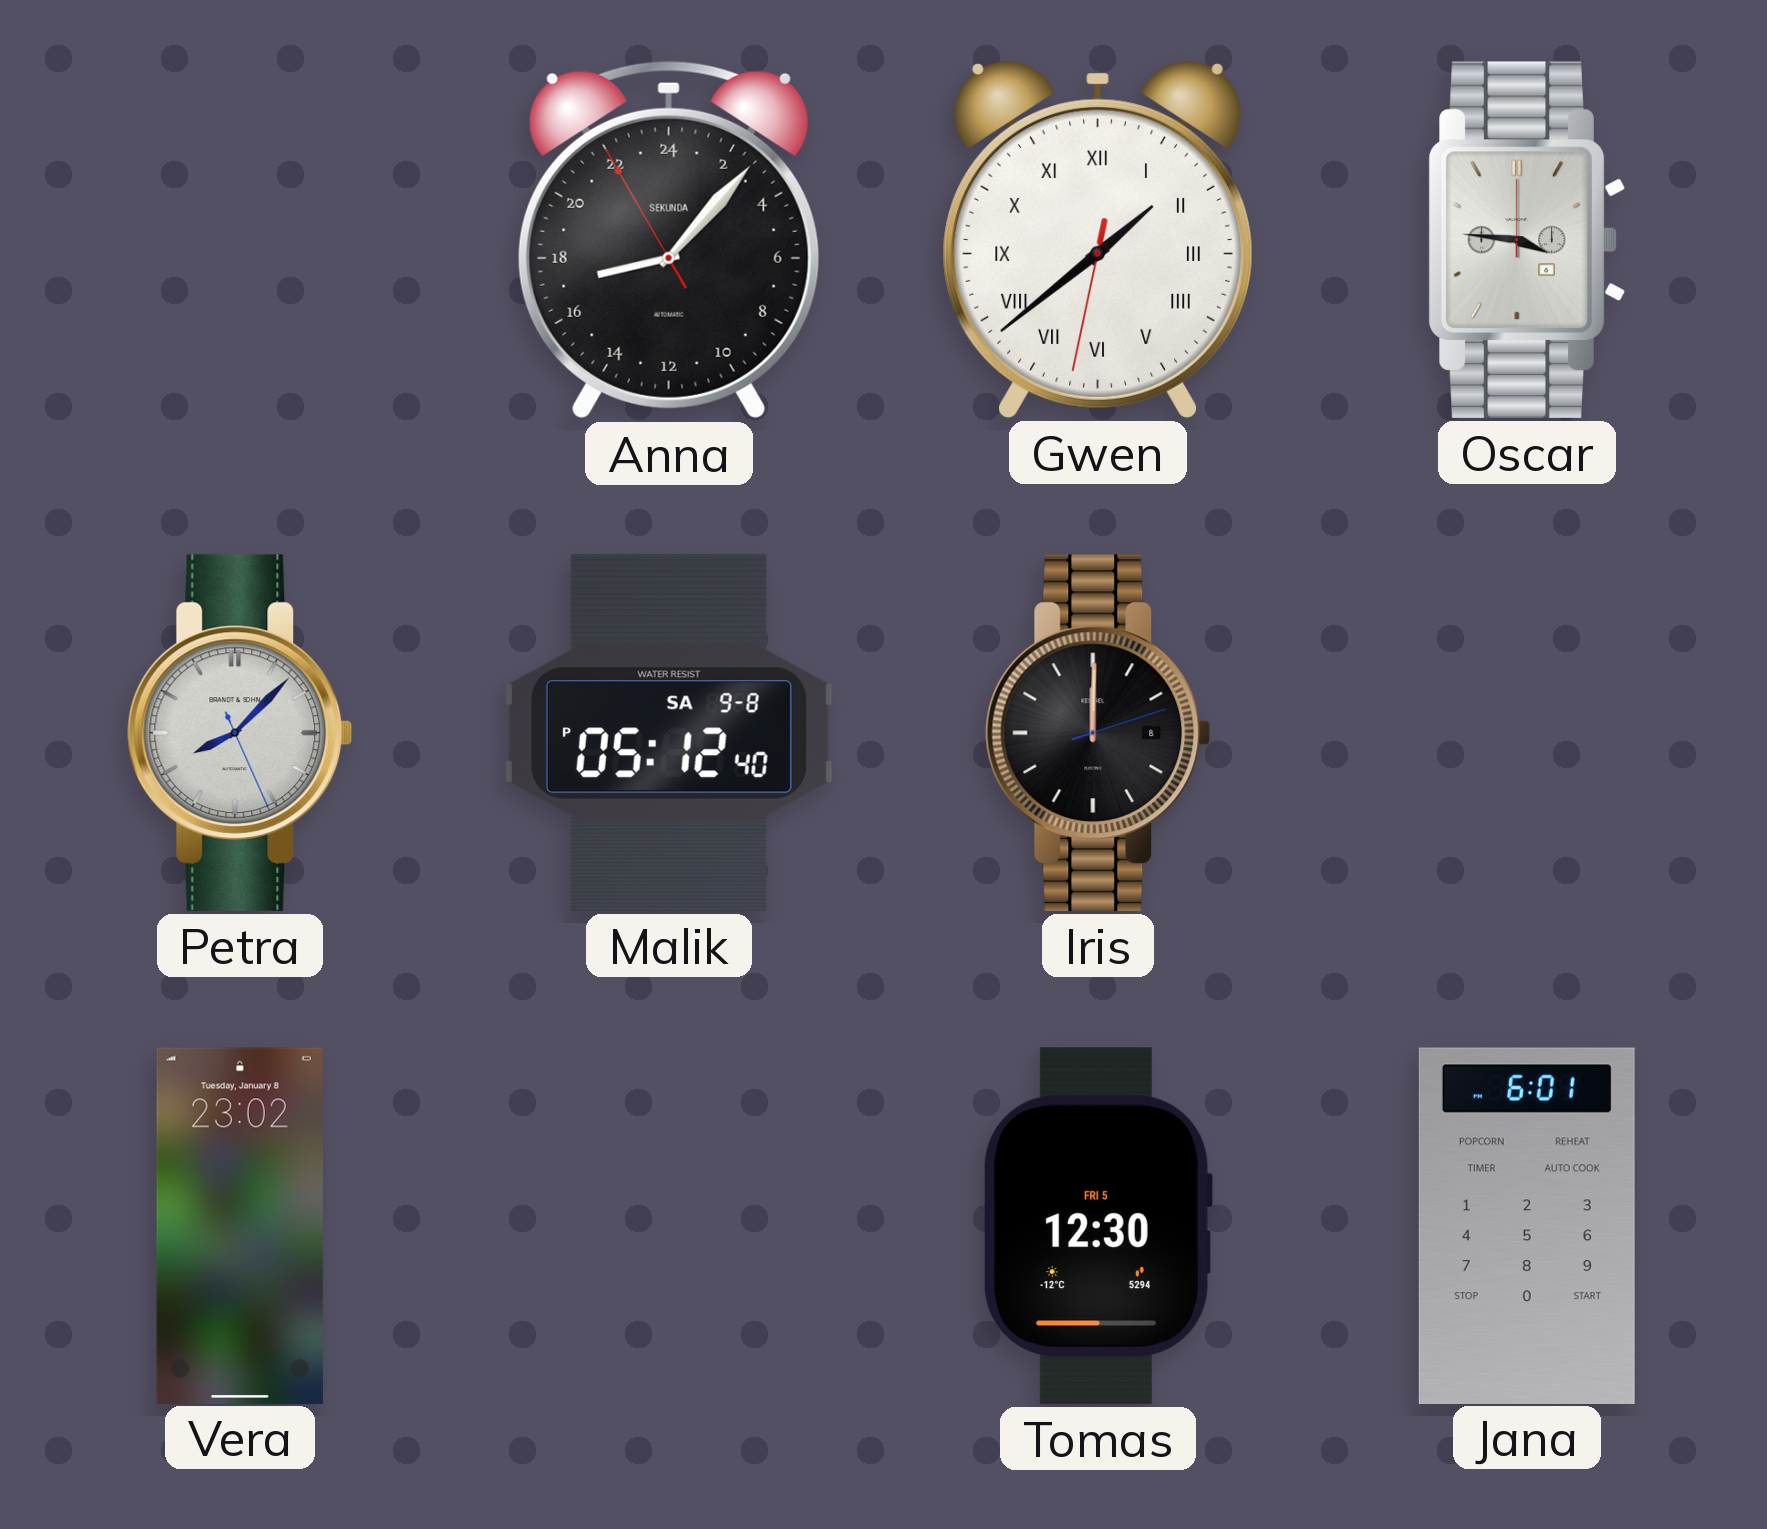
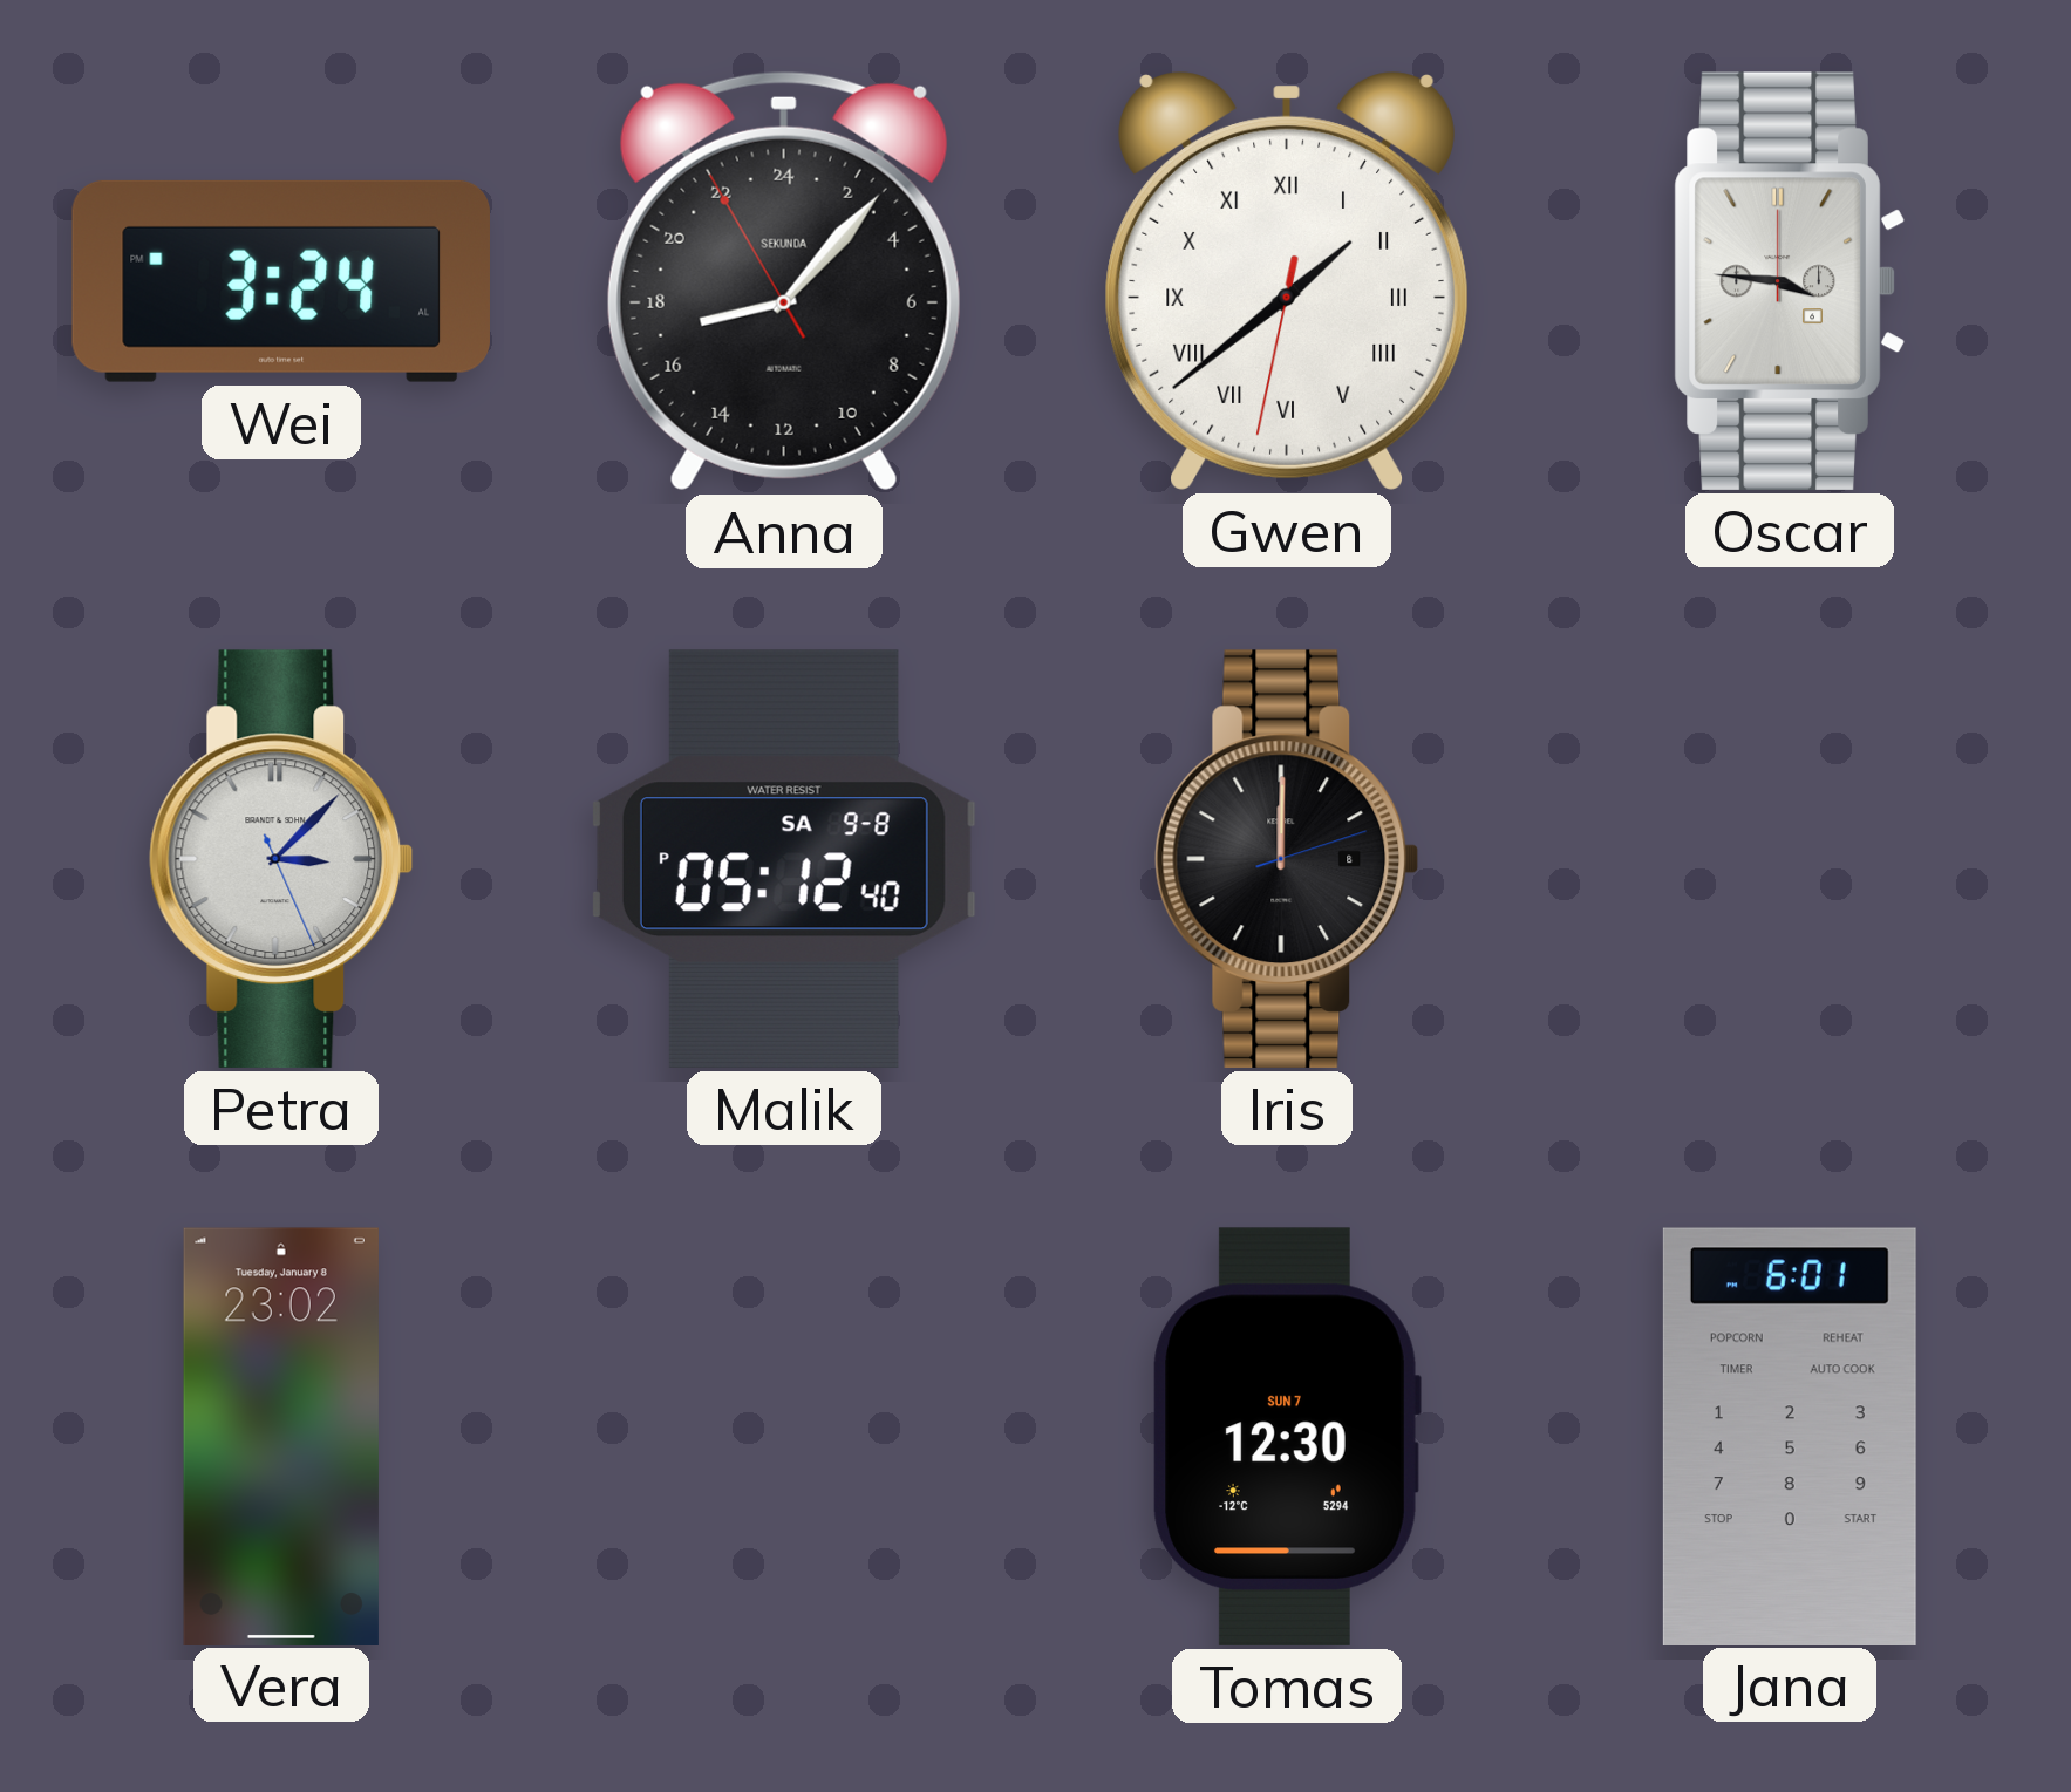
Wei: none -> 3:24 (281, 281)
Petra: 8:07 -> 3:07 (281, 859)
Tomas date: FRI 5 -> SUN 7 (1287, 1437)
